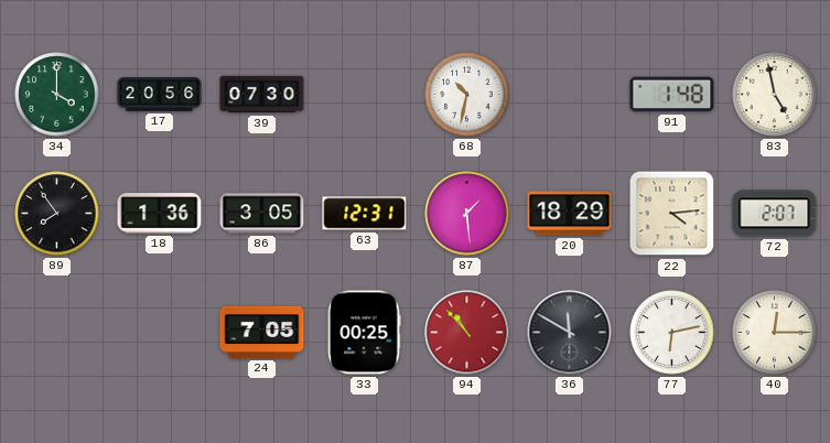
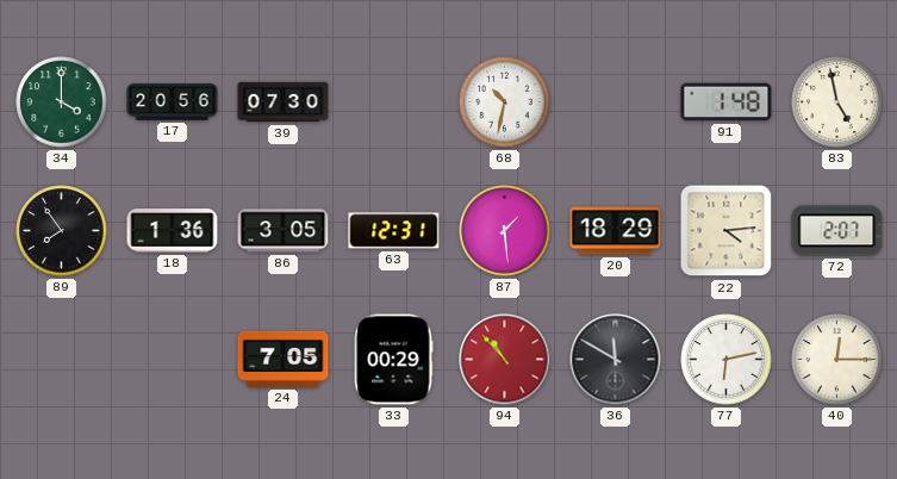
33: 00:25 -> 00:29 (393, 360)
